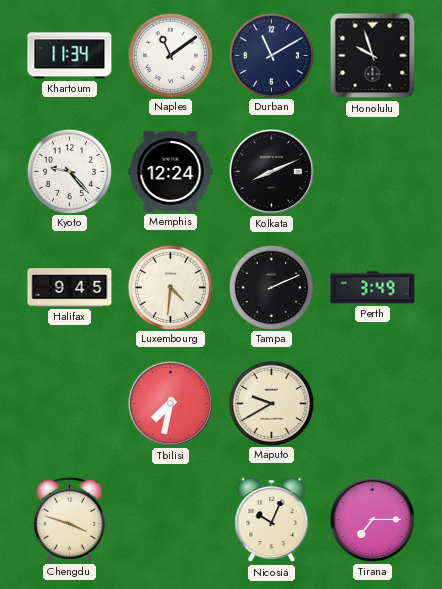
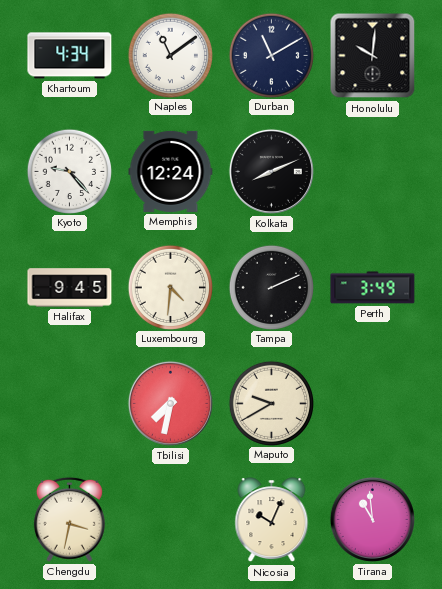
Khartoum: 11:34 -> 4:34 (70, 56)
Honolulu: 9:57 -> 10:01 (373, 56)
Chengdu: 3:48 -> 3:32 (69, 519)
Tirana: 7:15 -> 10:59 (372, 519)
